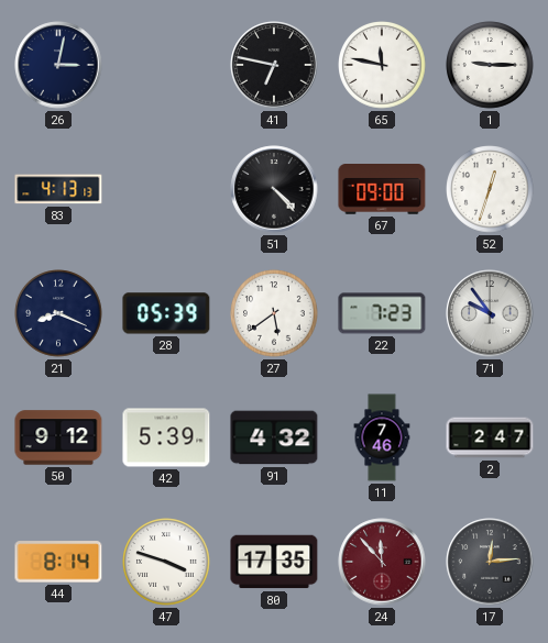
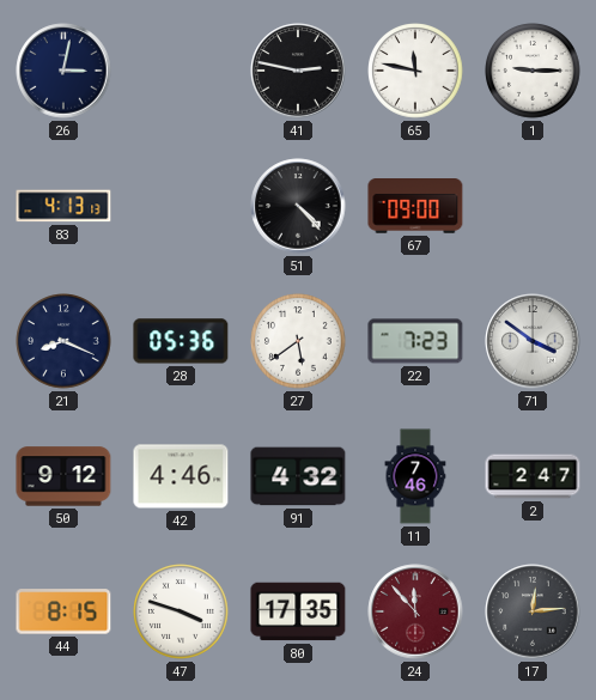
41: 6:47 -> 2:47 (298, 71)
52: 12:33 -> none (490, 189)
28: 05:39 -> 05:36 (181, 341)
71: 9:54 -> 3:51 (533, 341)
42: 5:39 -> 4:46 (181, 476)
44: 8:14 -> 8:15 (63, 611)
